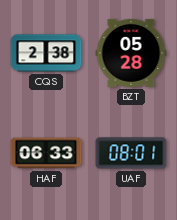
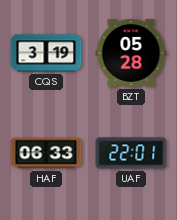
CQS: 2:38 -> 3:19 (46, 53)
UAF: 08:01 -> 22:01 (131, 153)
